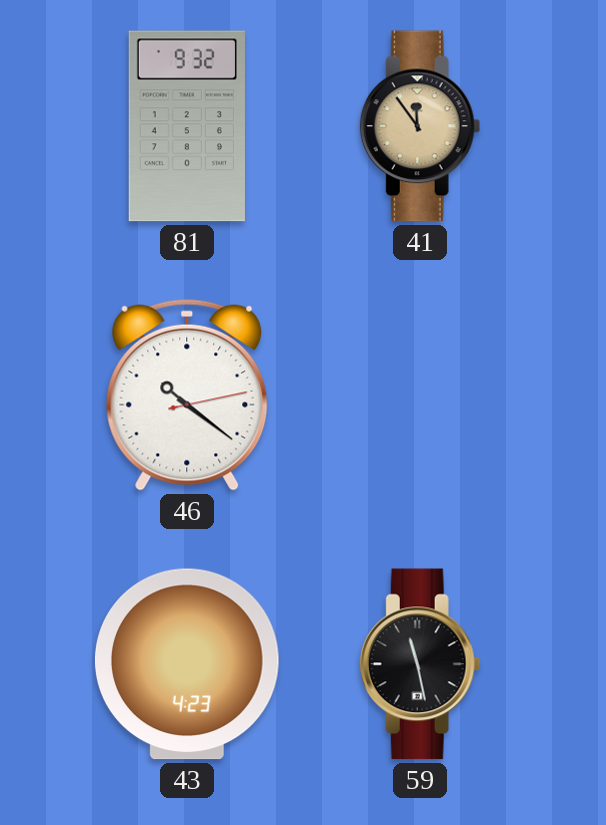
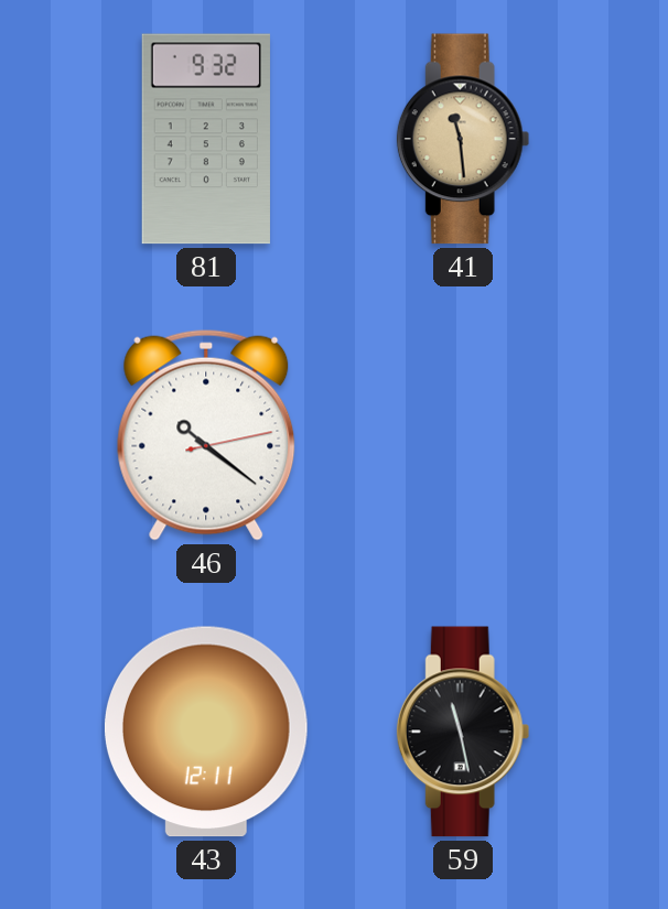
41: 11:54 -> 11:29 (463, 139)
43: 4:23 -> 12:11 (206, 732)
